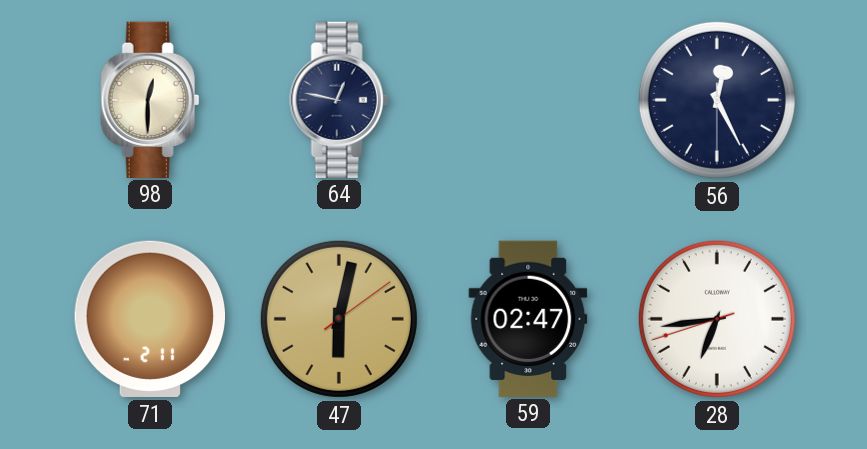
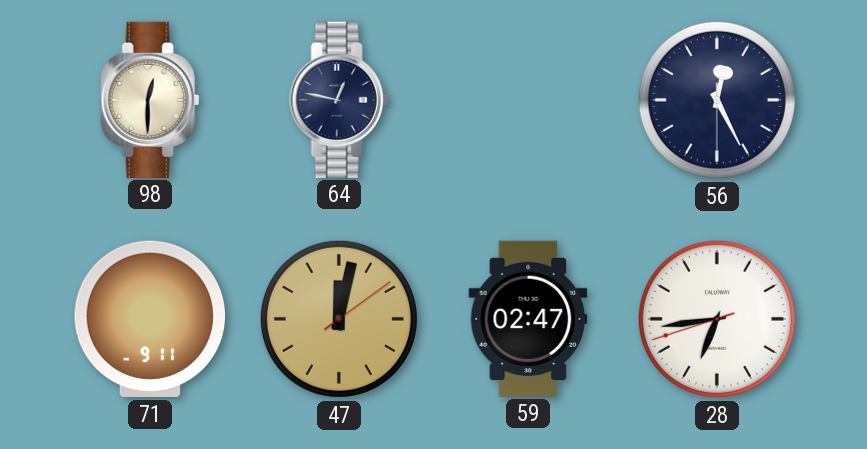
71: 2:11 -> 9:11 (149, 319)
47: 6:02 -> 12:02 (339, 319)
